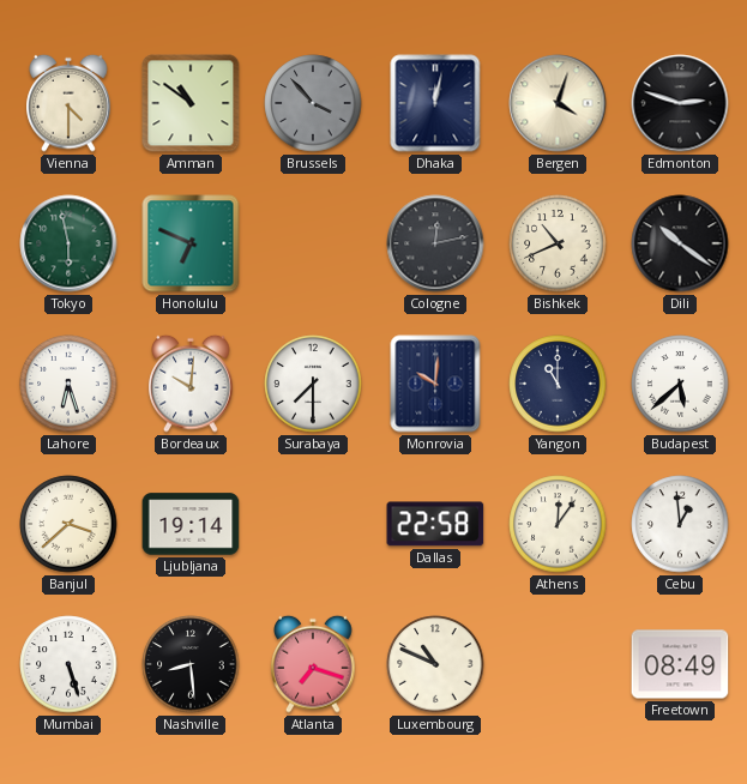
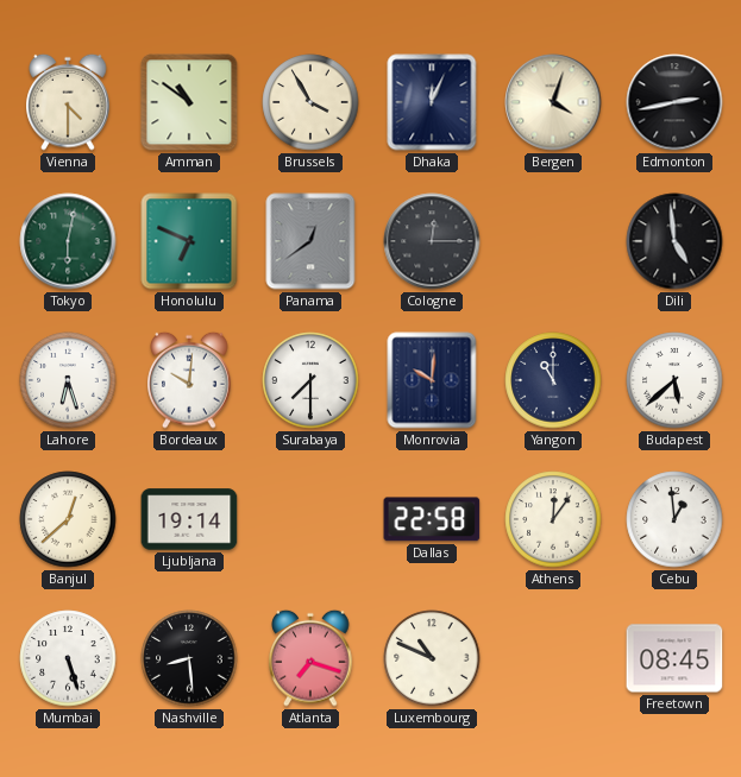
Brussels: 3:53 -> 3:55 (310, 102)
Brussels dial: grey -> cream (310, 102)
Dhaka: 12:02 -> 12:04 (432, 102)
Edmonton: 2:48 -> 2:43 (674, 102)
Tokyo: 5:58 -> 6:02 (68, 241)
Panama: none -> 12:39 (310, 241)
Cologne: 12:13 -> 12:15 (432, 241)
Bishkek: 10:41 -> none (558, 243)
Dili: 10:21 -> 4:59 (674, 241)
Banjul: 3:38 -> 12:38 (68, 519)
Freetown: 08:49 -> 08:45 (674, 658)
